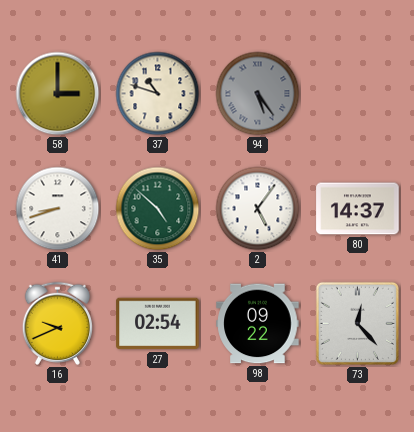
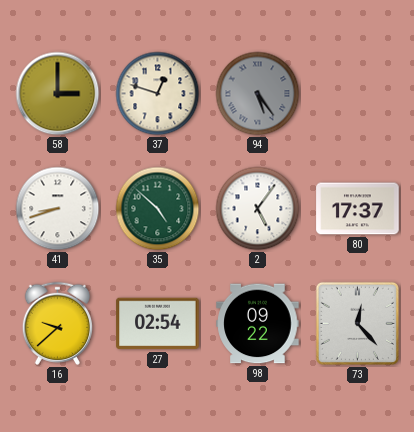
37: 10:48 -> 12:48 (158, 94)
80: 14:37 -> 17:37 (358, 209)
16: 9:41 -> 9:38 (57, 323)
